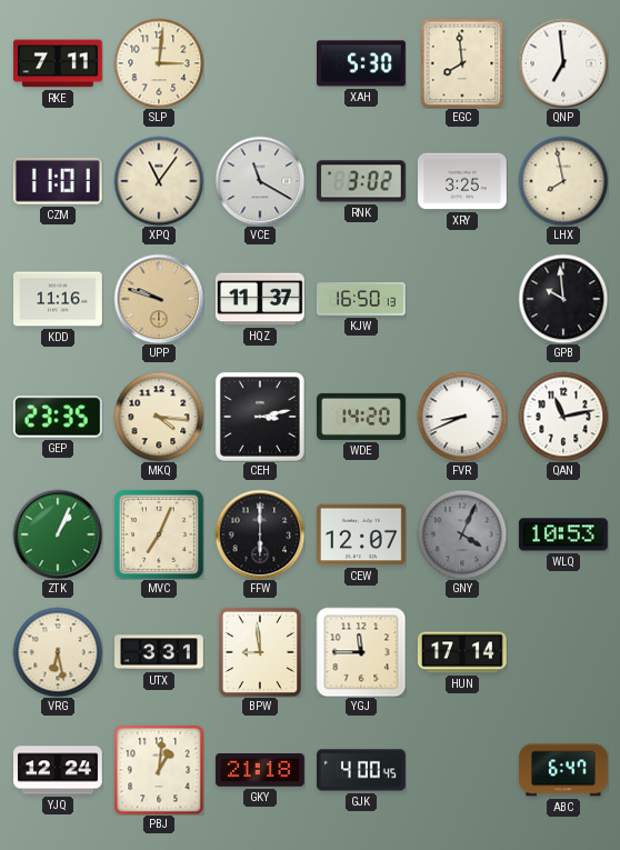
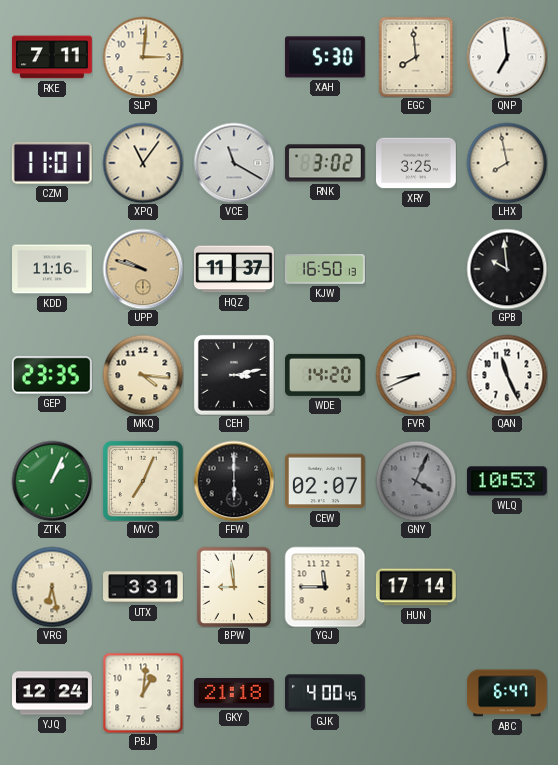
QAN: 11:13 -> 11:26 (507, 375)
CEW: 12:07 -> 02:07 (325, 481)
